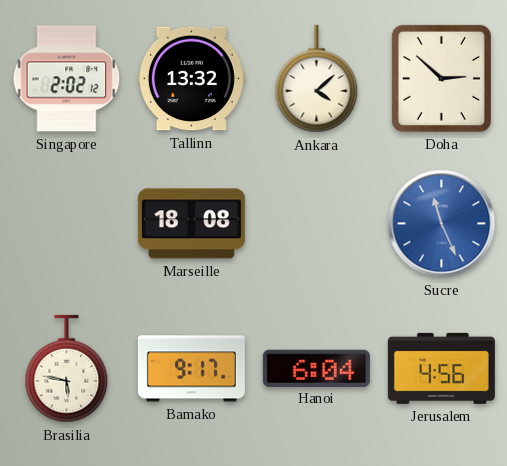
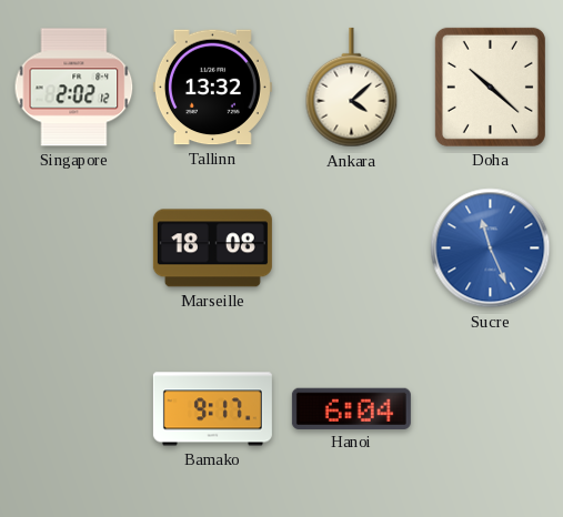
Doha: 2:52 -> 10:22 (490, 87)
Brasilia: 5:47 -> none (67, 369)
Jerusalem: 4:56 -> none (441, 368)
